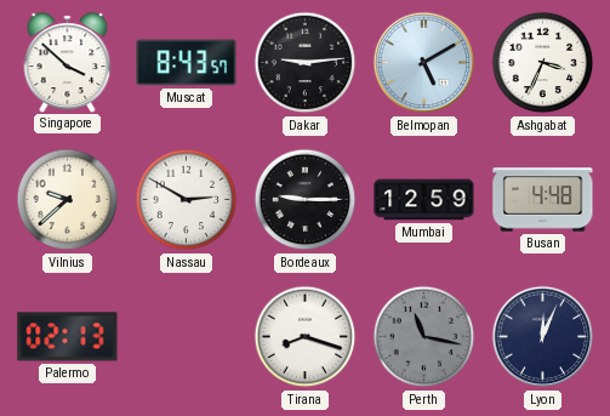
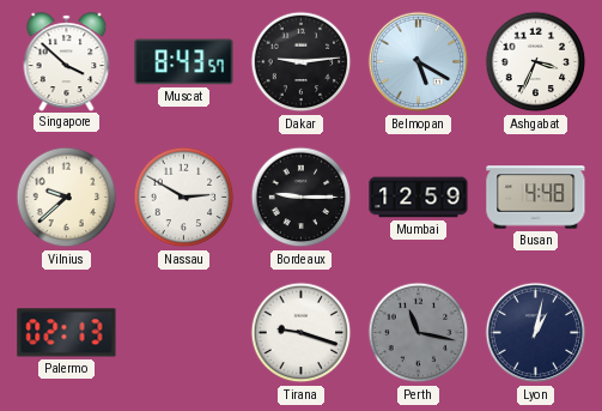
Belmopan: 5:10 -> 5:20 (419, 62)
Tirana: 8:18 -> 9:18 (302, 333)
Lyon: 12:04 -> 1:02 (536, 333)
